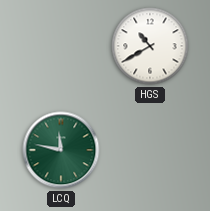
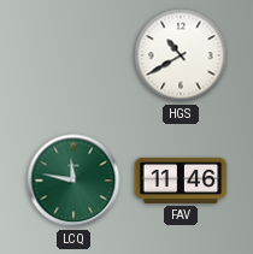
FAV: none -> 11:46 (181, 181)
